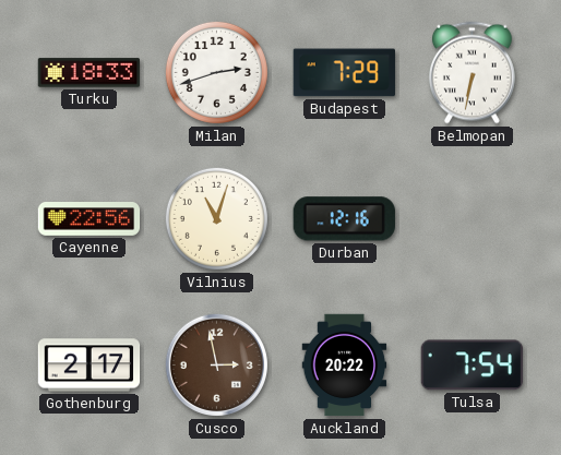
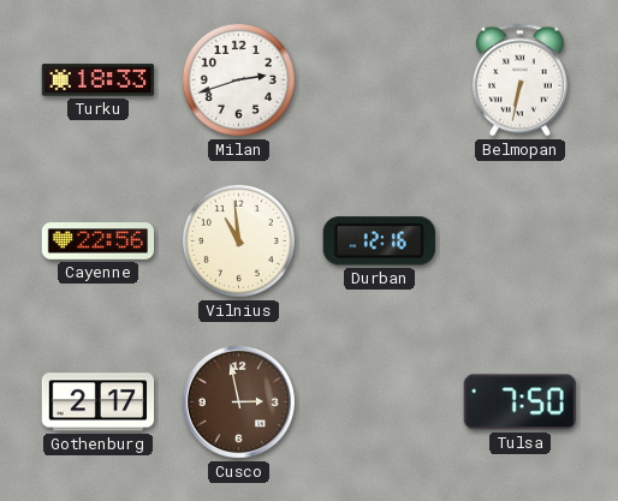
Budapest: 7:29 -> none (344, 73)
Vilnius: 11:03 -> 10:59 (238, 240)
Auckland: 20:22 -> none (345, 366)
Tulsa: 7:54 -> 7:50 (519, 402)
